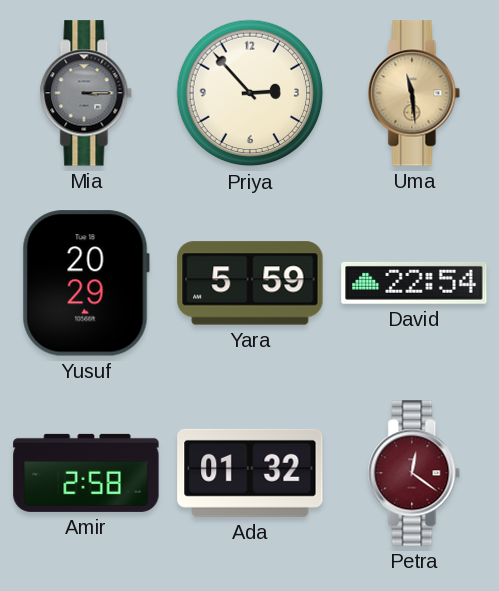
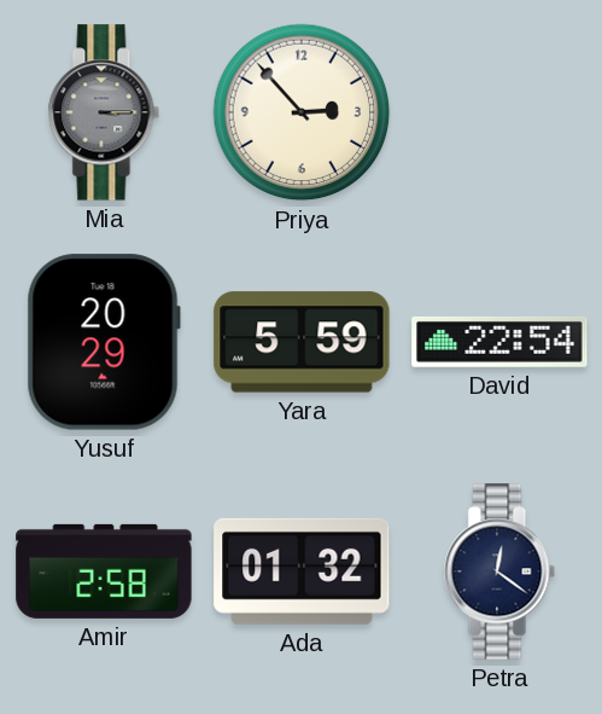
Uma: 11:29 -> none (414, 93)
Petra dial: burgundy -> navy (499, 571)
